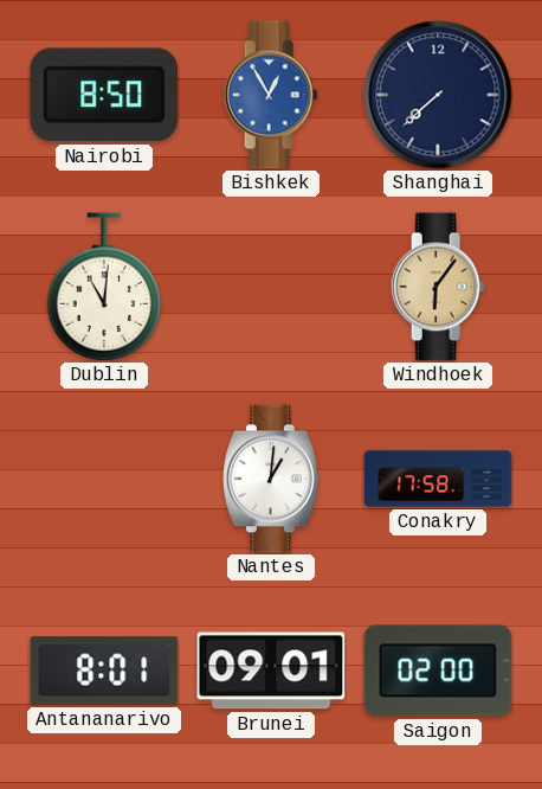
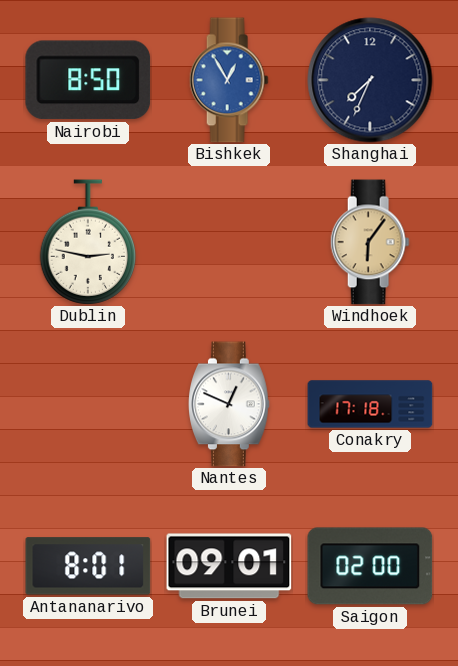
Shanghai: 7:38 -> 7:34 (370, 80)
Dublin: 11:01 -> 2:47 (88, 242)
Nantes: 1:01 -> 12:49 (230, 404)
Conakry: 17:58 -> 17:18 (370, 404)
